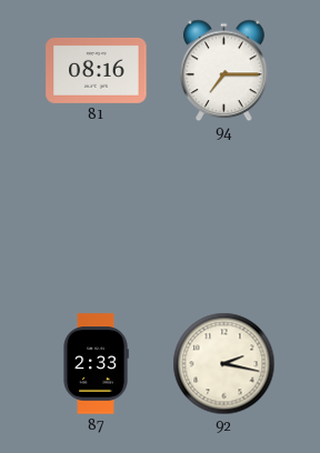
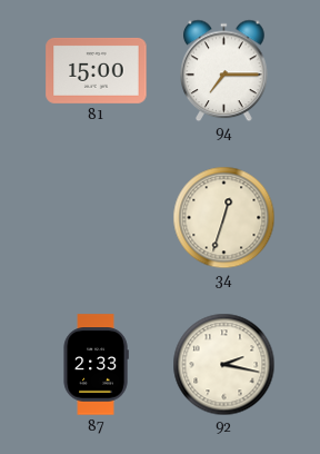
81: 08:16 -> 15:00 (97, 70)
34: none -> 12:33 (224, 218)
